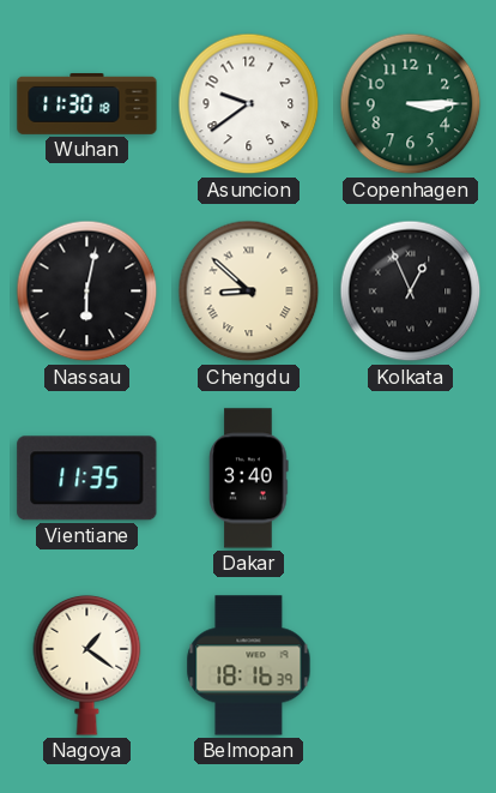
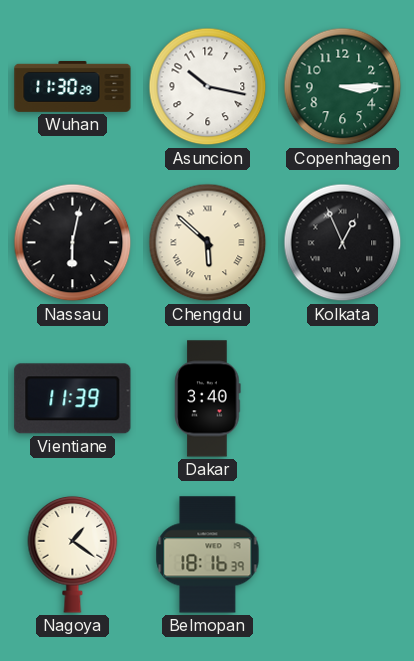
Wuhan: 11:30:18 -> 11:30:29 (73, 86)
Asuncion: 9:39 -> 10:17 (208, 87)
Chengdu: 8:52 -> 5:52 (208, 243)
Vientiane: 11:35 -> 11:39 (73, 399)
